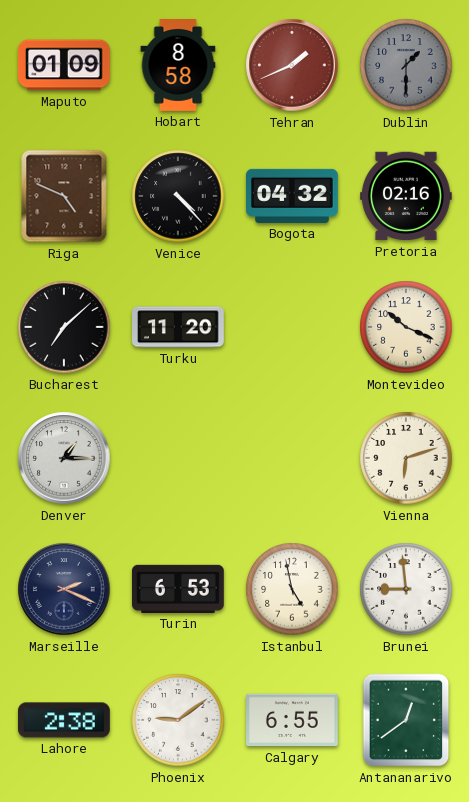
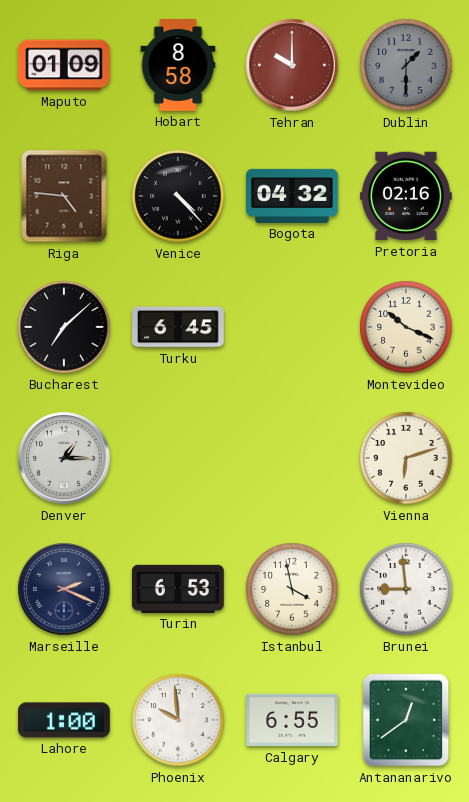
Tehran: 1:41 -> 10:00 (292, 65)
Riga: 4:49 -> 4:46 (64, 196)
Turku: 11:20 -> 6:45 (179, 327)
Istanbul: 4:58 -> 3:58 (292, 589)
Lahore: 2:38 -> 1:00 (65, 720)
Phoenix: 9:09 -> 9:59 (178, 720)
